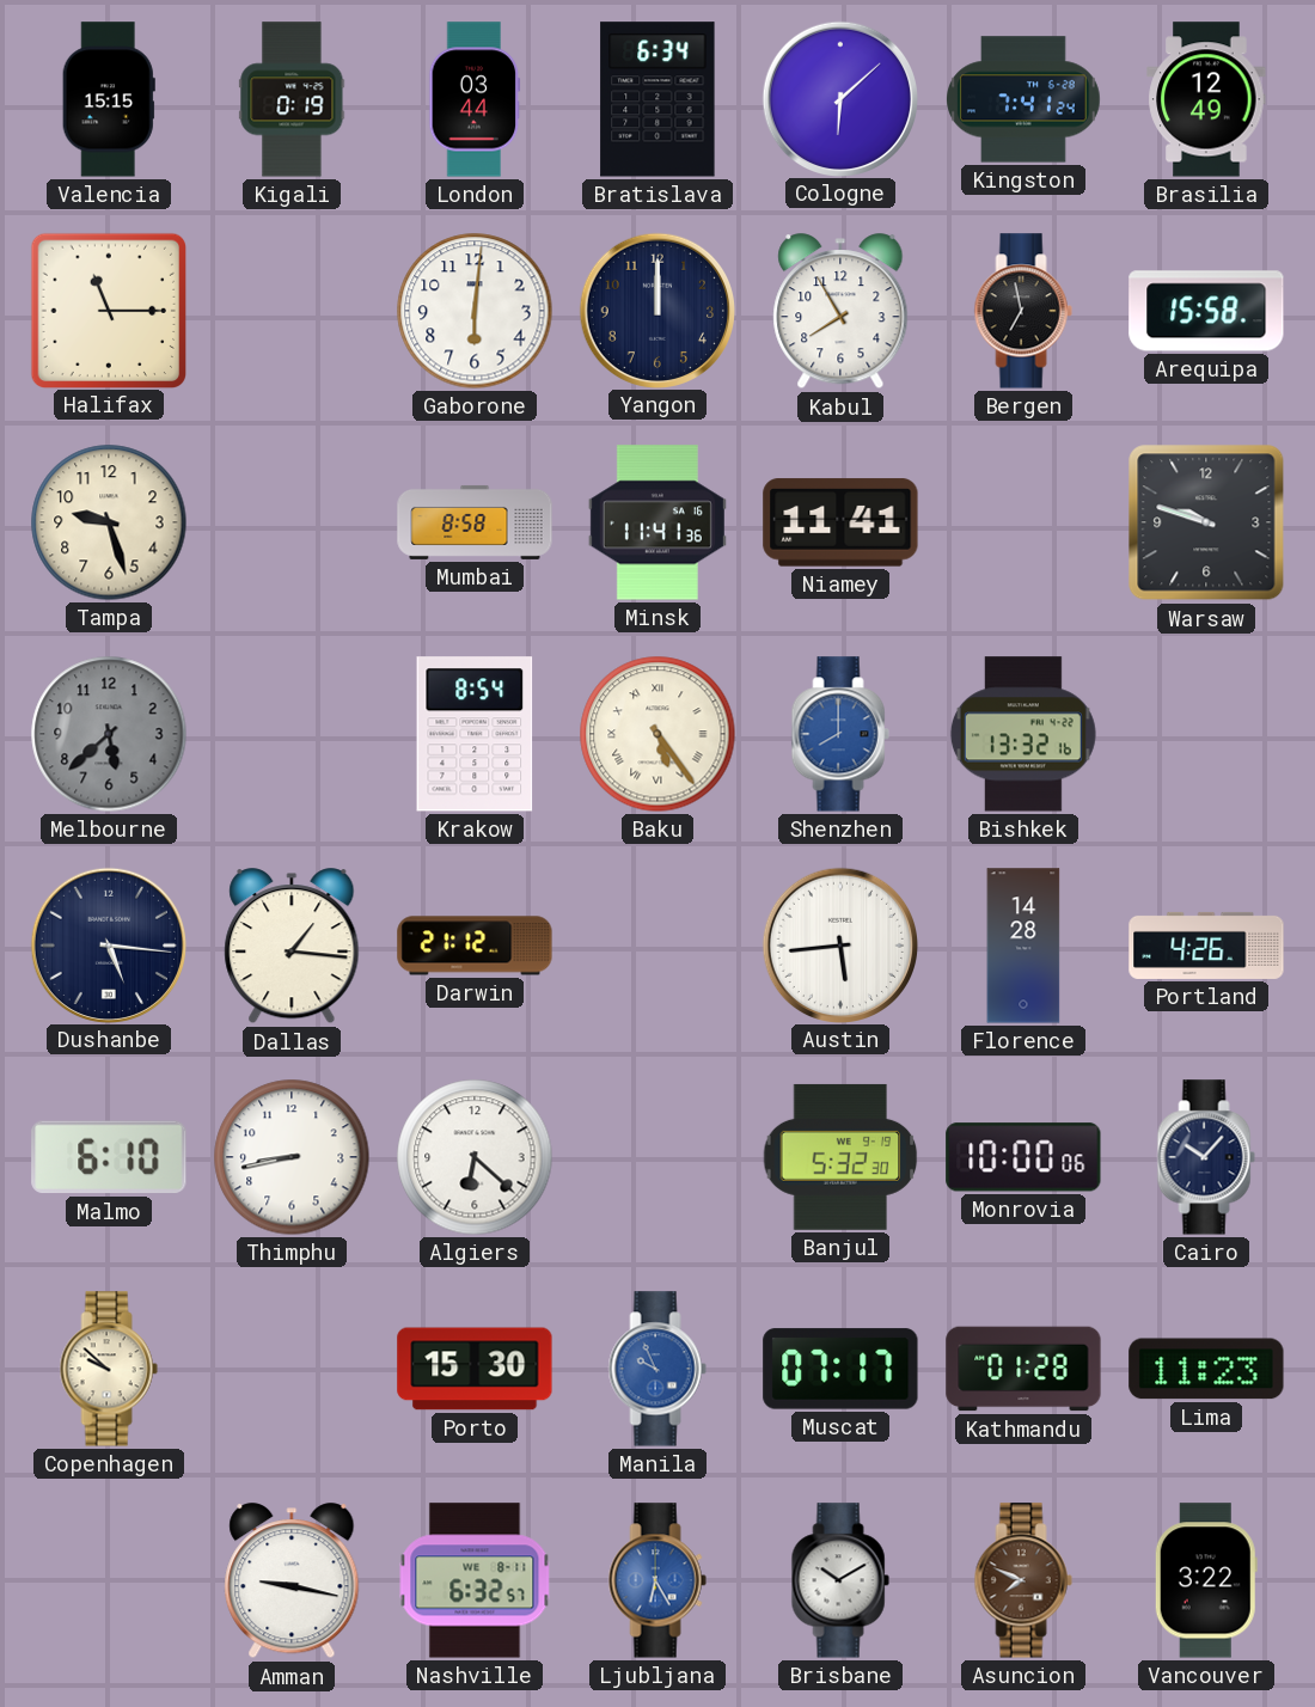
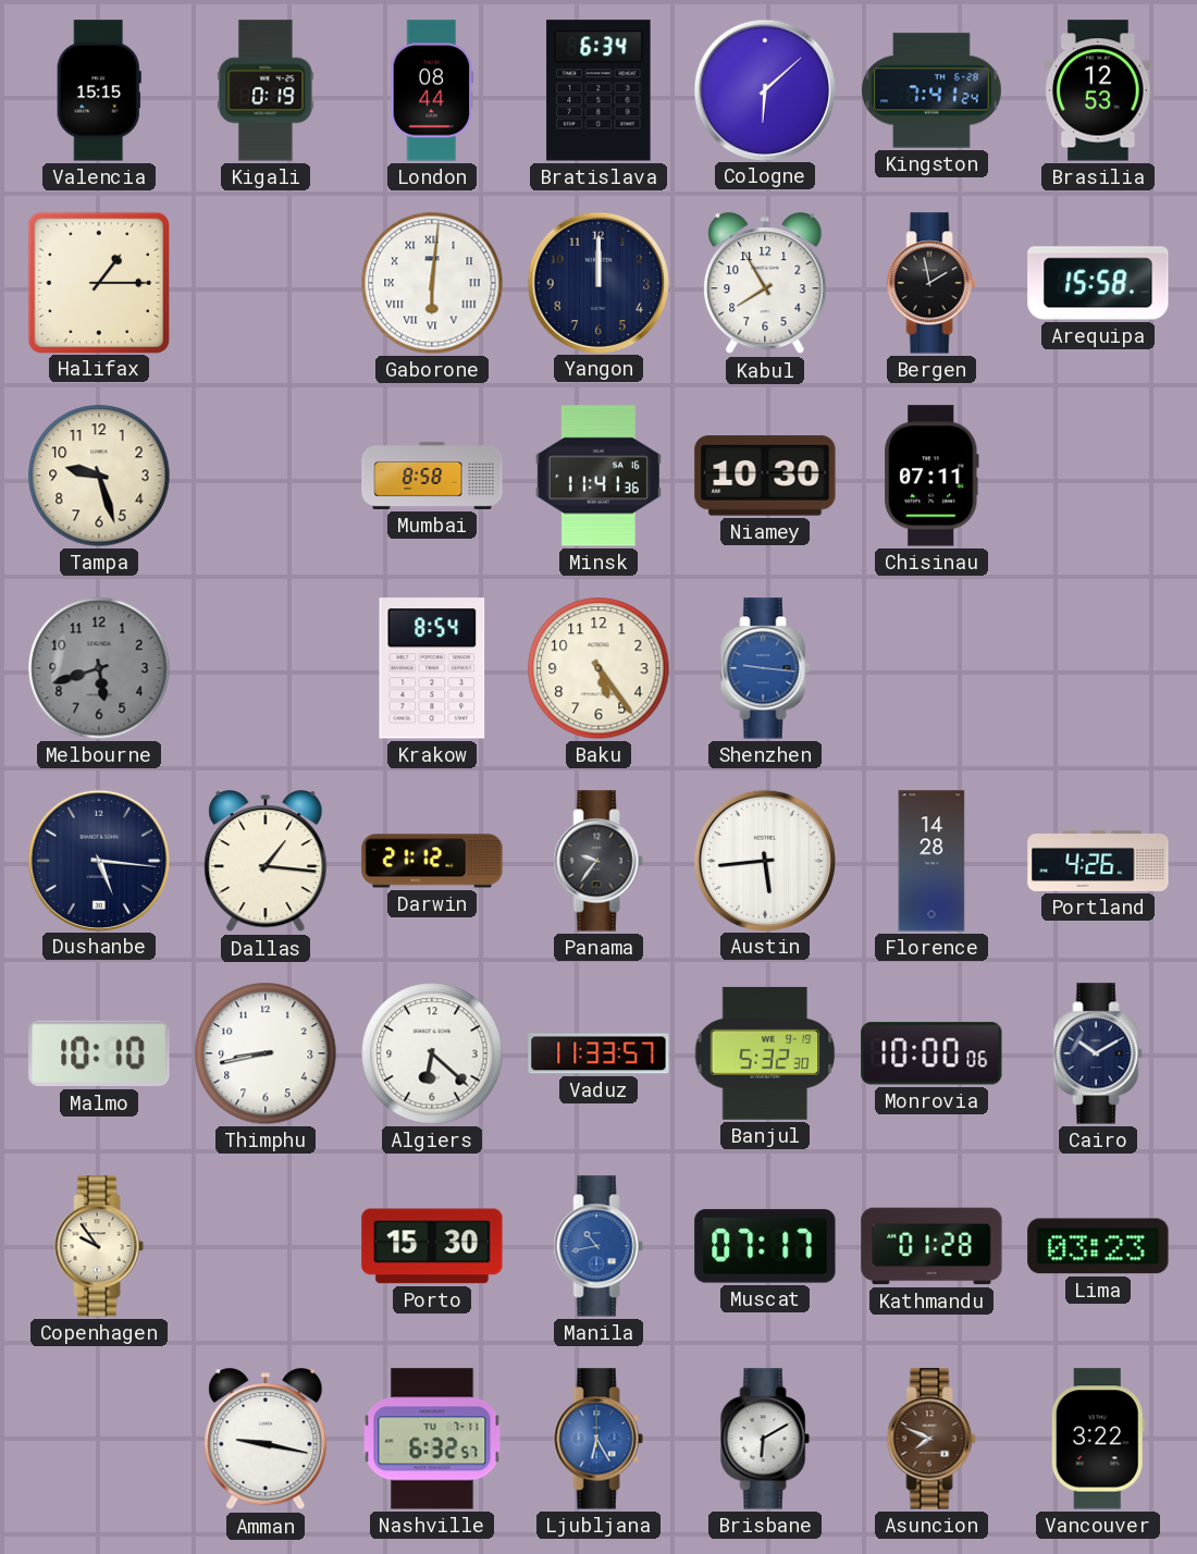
London: 03:44 -> 08:44 (432, 90)
Brasilia: 12:49 -> 12:53 (1098, 90)
Halifax: 11:15 -> 1:15 (98, 282)
Gaborone numerals: Arabic -> Roman (432, 283)
Bergen: 6:58 -> 1:58 (931, 283)
Niamey: 11:41 -> 10:30 (765, 476)
Chisinau: none -> 07:11 (931, 476)
Warsaw: 9:48 -> none (1206, 522)
Melbourne: 5:38 -> 5:42 (99, 668)
Baku numerals: Roman -> Arabic (598, 668)
Shenzhen: 8:00 -> 9:16 (765, 668)
Bishkek: 13:32 -> none (1023, 734)
Panama: none -> 9:36 (598, 861)
Malmo: 6:10 -> 10:10 (99, 1053)
Vaduz: none -> 11:33 (598, 1053)
Cairo: 10:07 -> 10:10 (1098, 1053)
Copenhagen: 9:52 -> 9:54 (99, 1246)
Manila: 9:56 -> 10:43 (598, 1246)
Lima: 11:23 -> 03:23 (1098, 1246)
Nashville date: WE 8-11 -> TU 7-11 (432, 1439)
Brisbane: 10:10 -> 6:10 (765, 1439)
